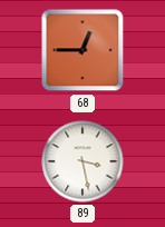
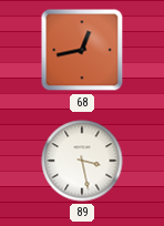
68: 12:45 -> 12:43 (82, 50)
